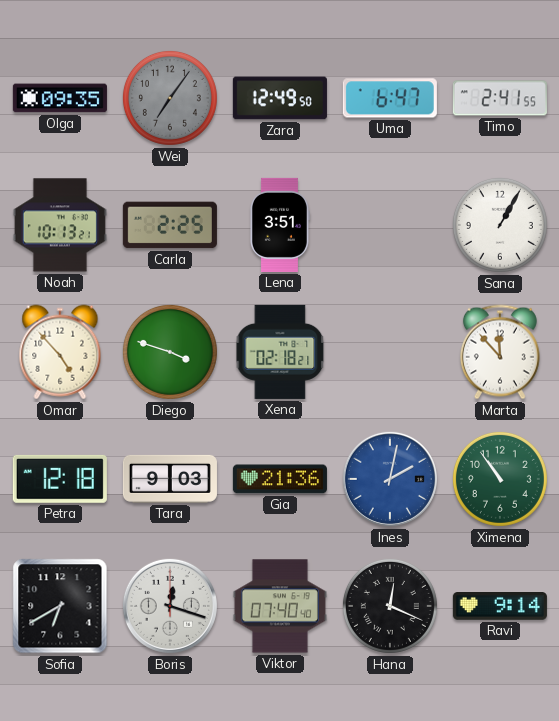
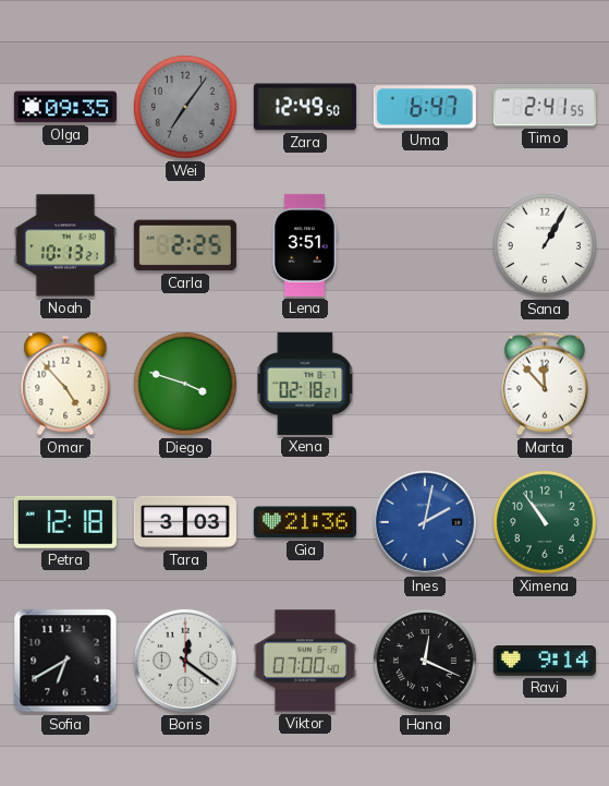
Tara: 9:03 -> 3:03 (185, 522)
Boris: 12:18 -> 12:21 (185, 661)
Viktor: 07:40 -> 07:00 (305, 661)
